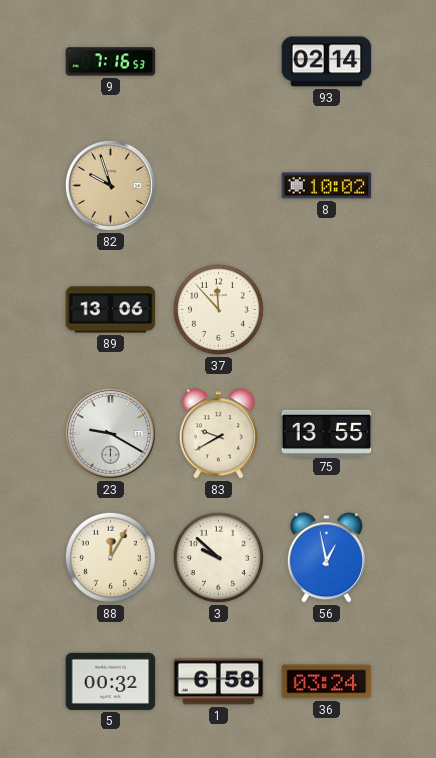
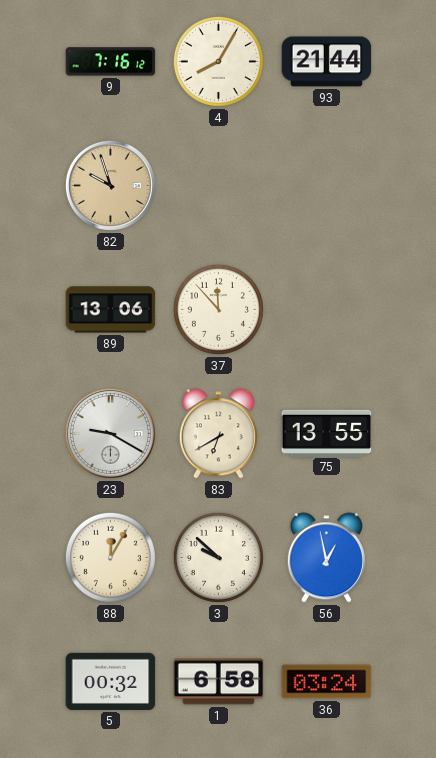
9: 7:16:53 -> 7:16:12 (111, 62)
4: none -> 8:05 (218, 61)
93: 02:14 -> 21:44 (327, 62)
8: 10:02 -> none (327, 186)
83: 9:40 -> 6:40 (218, 434)
